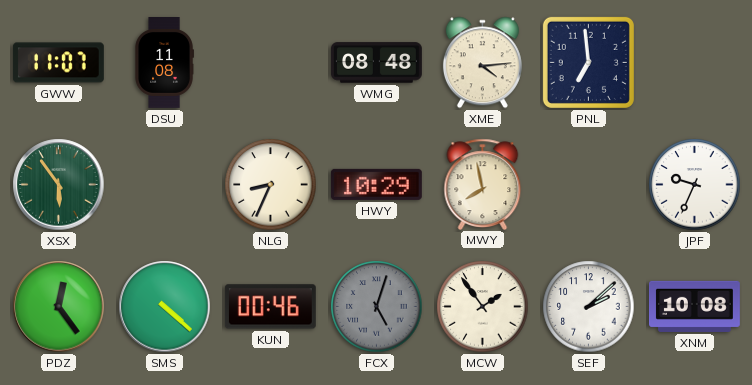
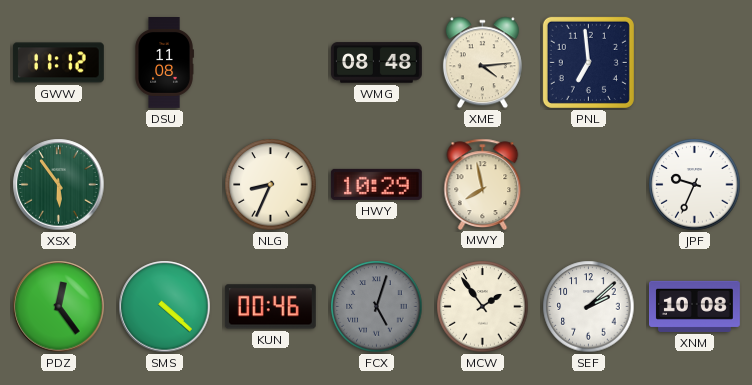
GWW: 11:07 -> 11:12 (58, 63)
